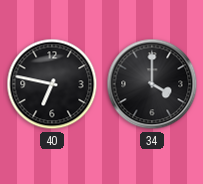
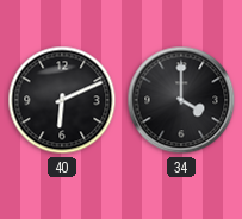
40: 6:47 -> 6:11 (62, 100)
